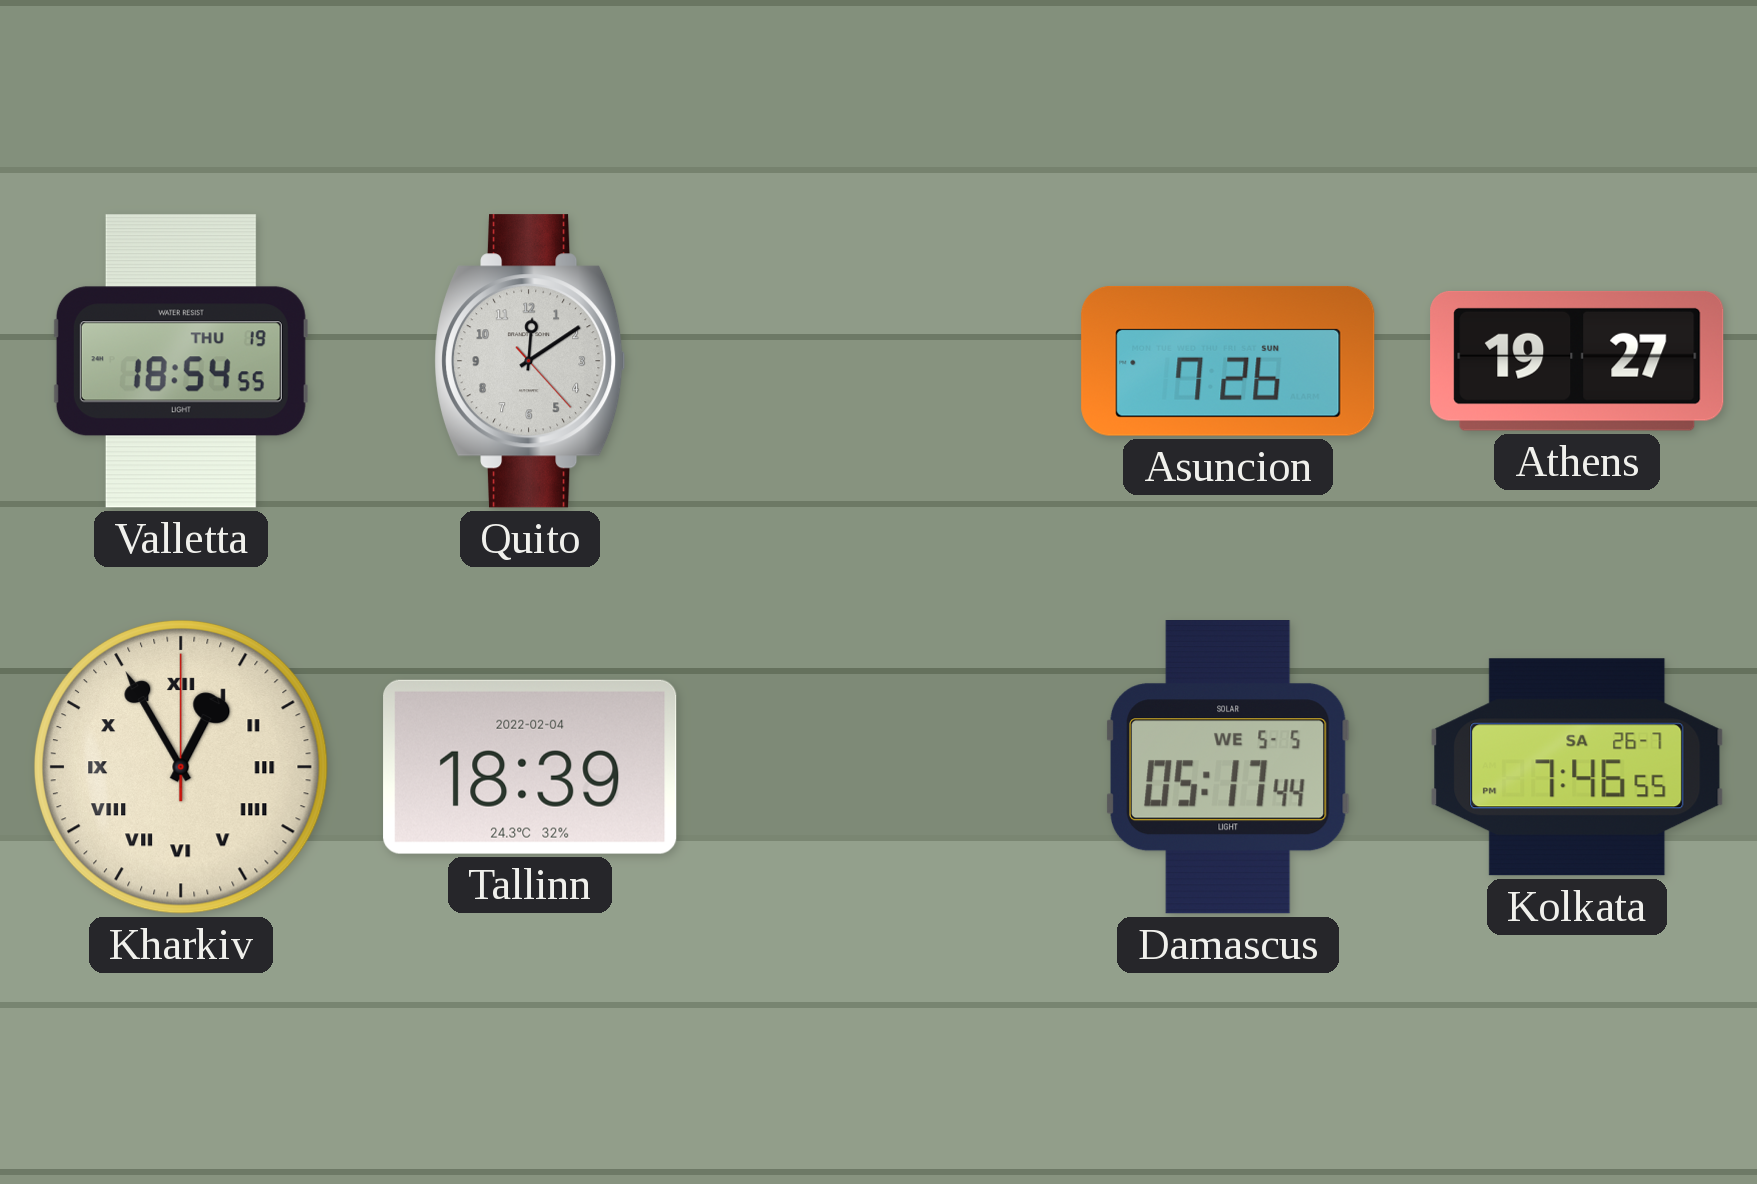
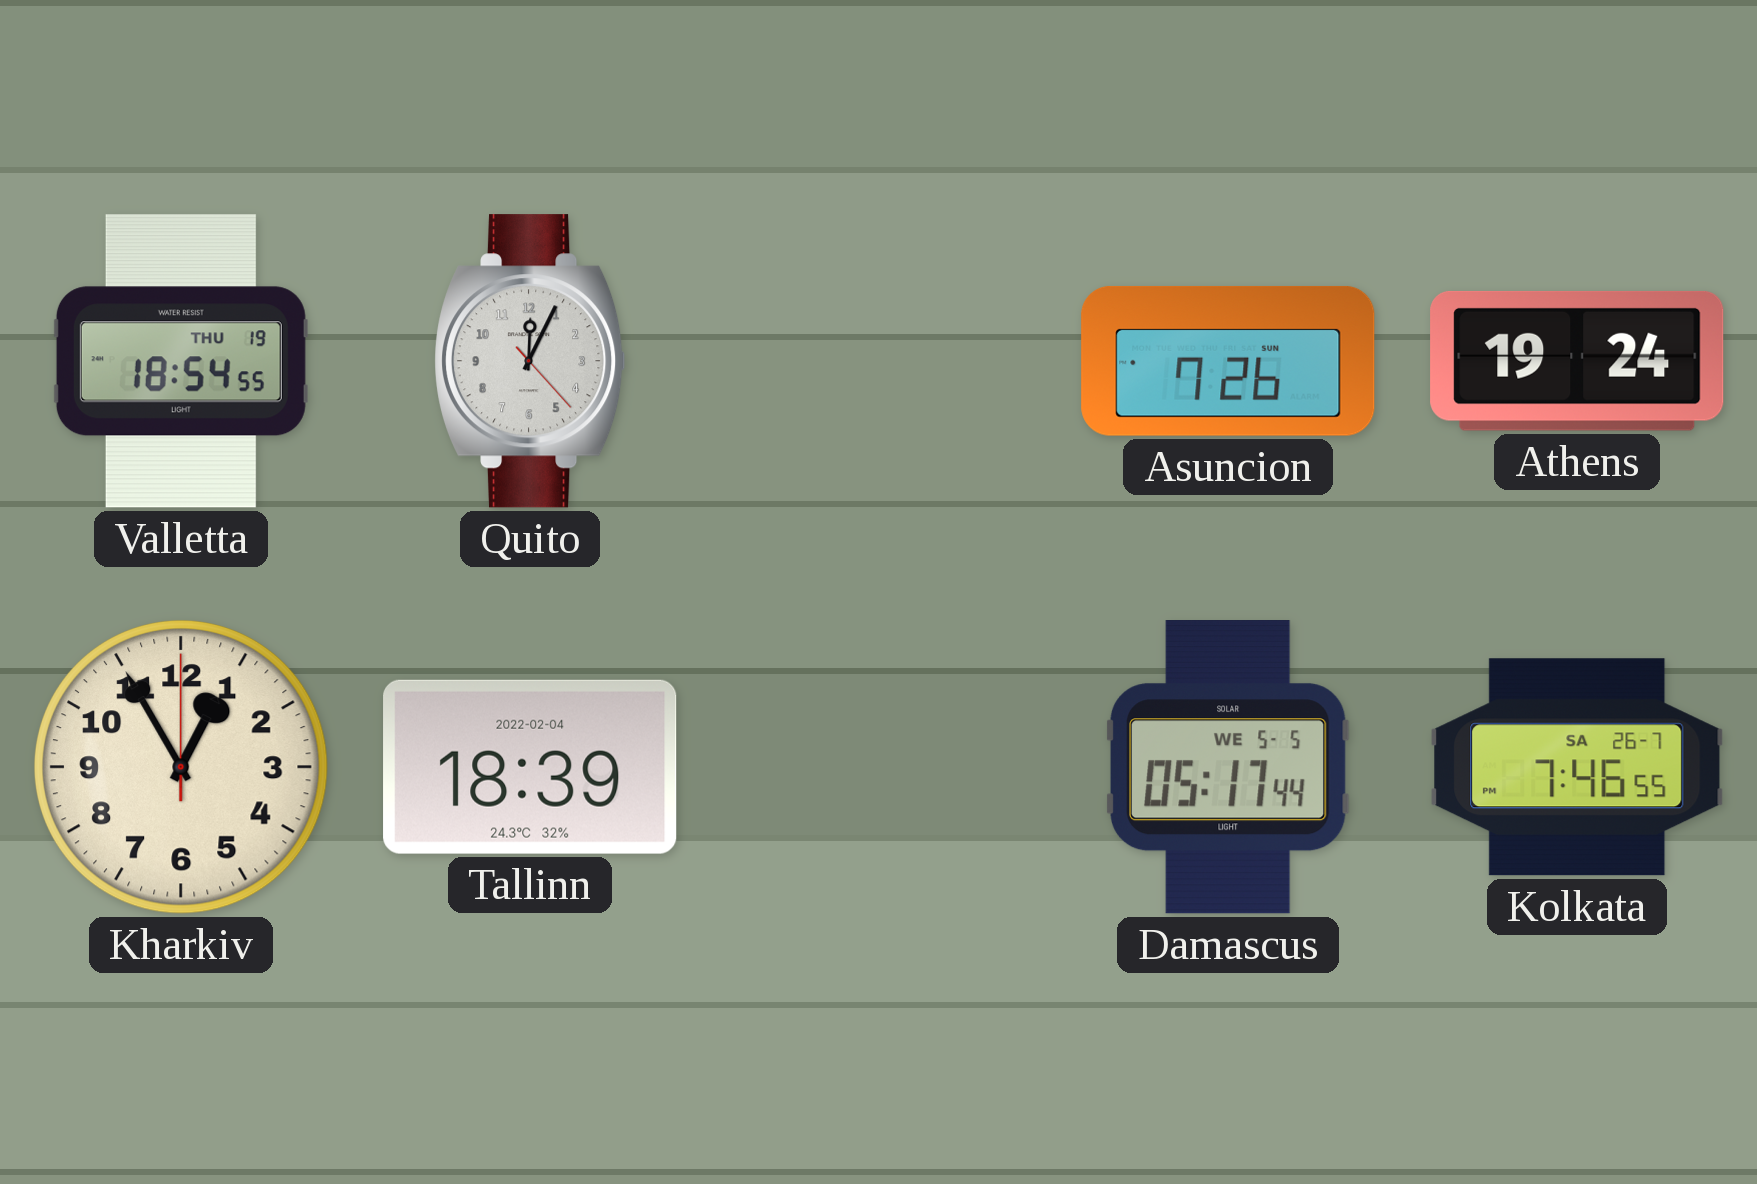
Quito: 12:09 -> 12:04 (531, 361)
Athens: 19:27 -> 19:24 (1577, 361)
Kharkiv numerals: Roman -> Arabic (181, 767)
